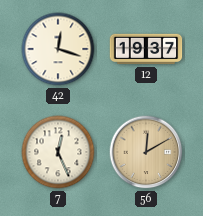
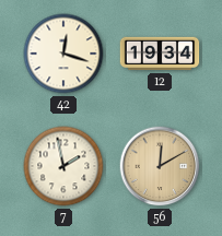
12: 19:37 -> 19:34 (160, 54)
7: 12:26 -> 1:58 (63, 166)
